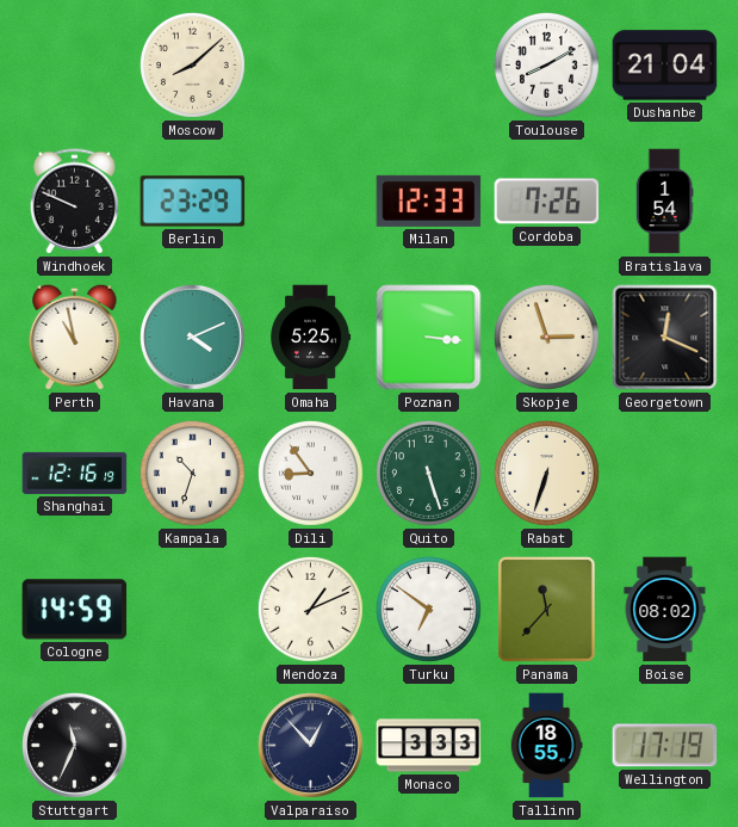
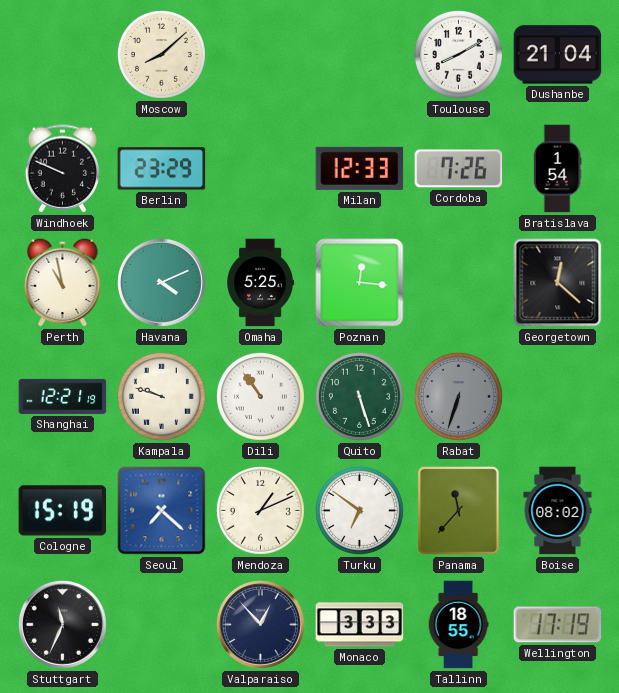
Poznan: 3:16 -> 12:16 (360, 283)
Skopje: 2:57 -> none (546, 337)
Georgetown: 12:19 -> 12:22 (558, 283)
Shanghai: 12:16 -> 12:21 (63, 396)
Kampala: 10:33 -> 9:48 (161, 396)
Dili: 8:54 -> 10:54 (260, 396)
Rabat dial: cream -> grey (458, 396)
Cologne: 14:59 -> 15:19 (63, 511)
Seoul: none -> 7:22 (162, 511)
